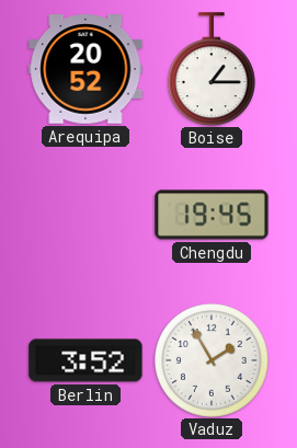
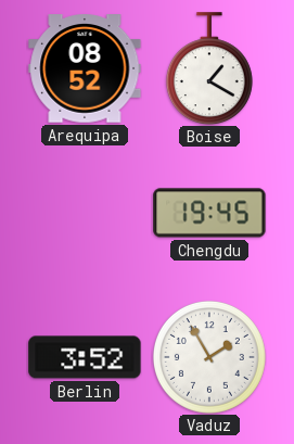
Arequipa: 20:52 -> 08:52 (85, 68)
Boise: 1:15 -> 1:20 (209, 68)
